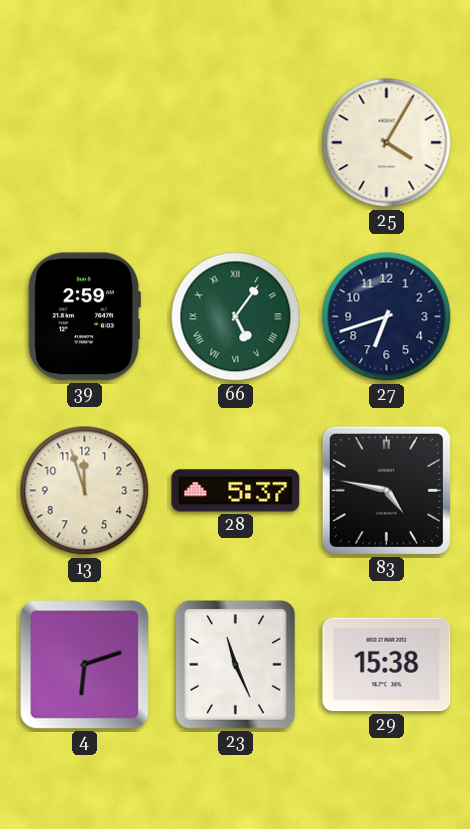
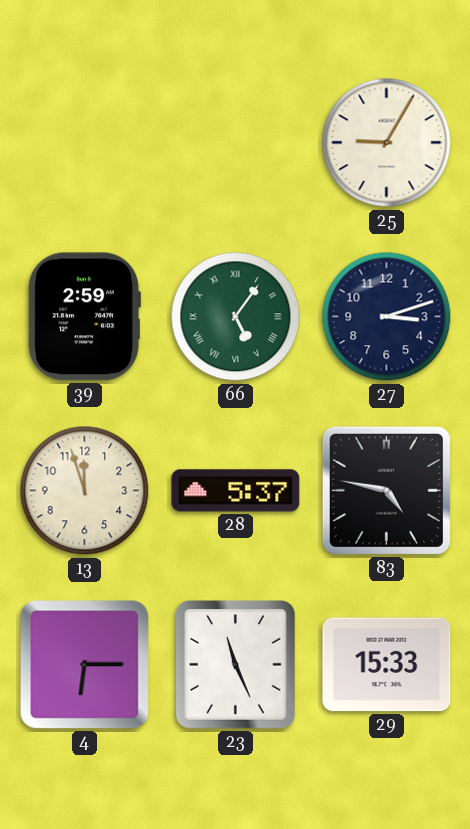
25: 4:05 -> 9:05 (387, 143)
27: 6:42 -> 3:12 (387, 317)
4: 6:12 -> 6:15 (85, 665)
29: 15:38 -> 15:33 (387, 665)
